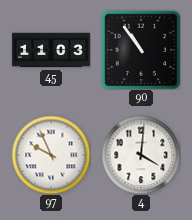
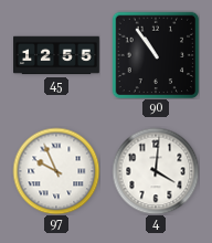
45: 11:03 -> 12:55 (57, 55)
